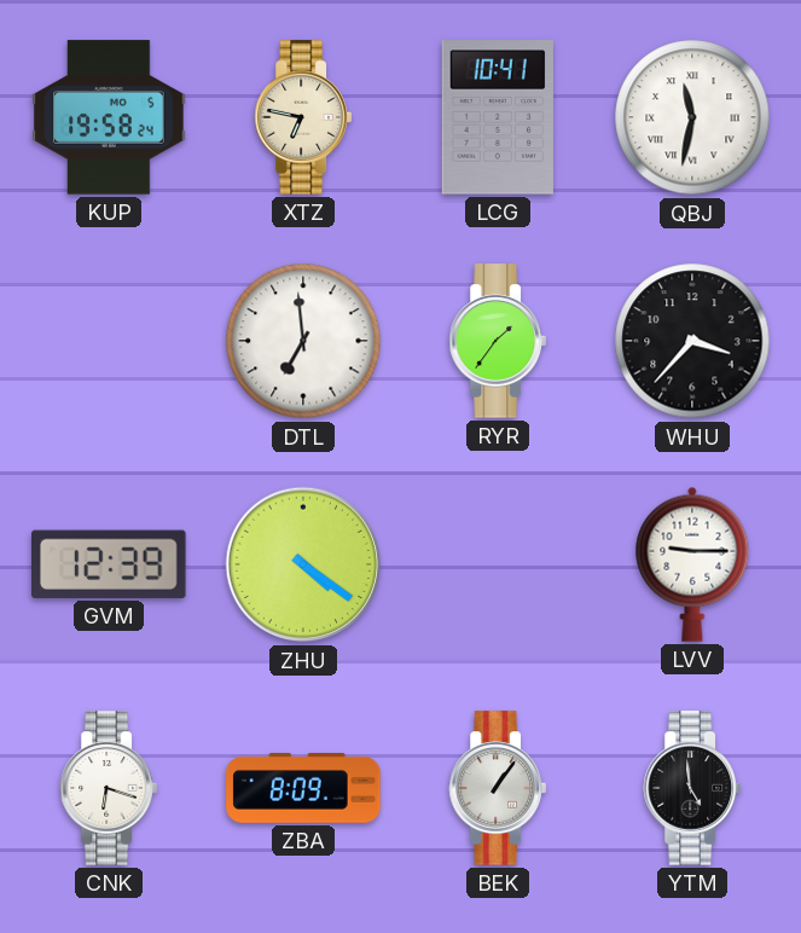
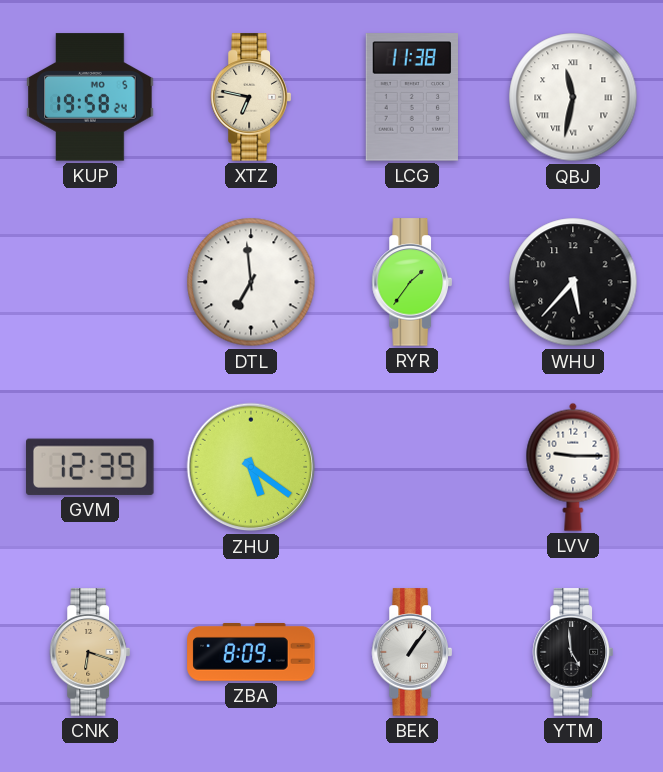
LCG: 10:41 -> 11:38 (412, 97)
WHU: 3:37 -> 5:37 (573, 282)
ZHU: 4:21 -> 5:21 (251, 467)
CNK dial: white -> champagne (90, 652)
